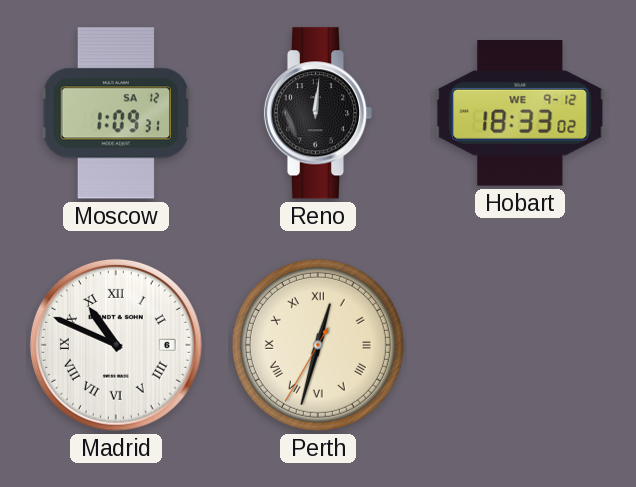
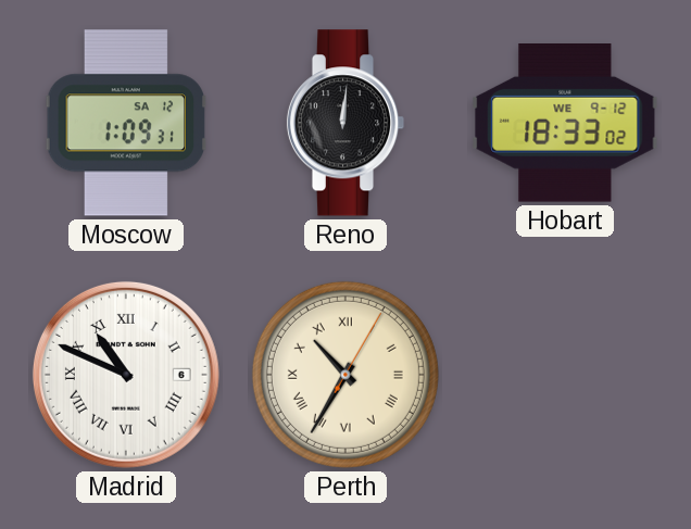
Perth: 12:32 -> 10:35 (345, 375)
